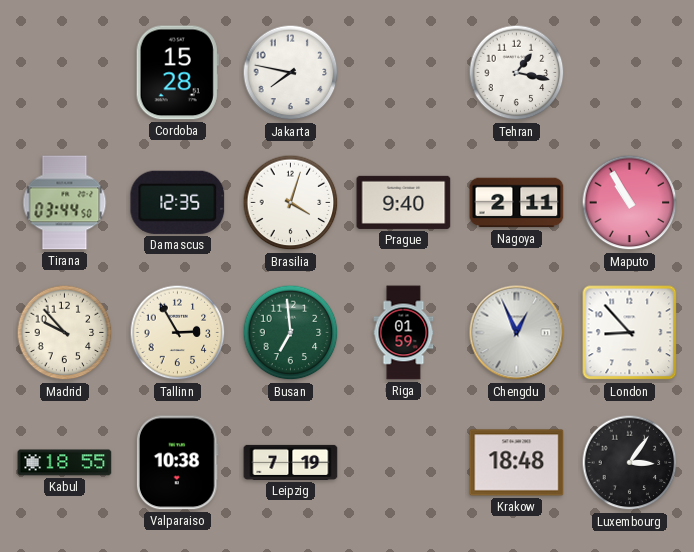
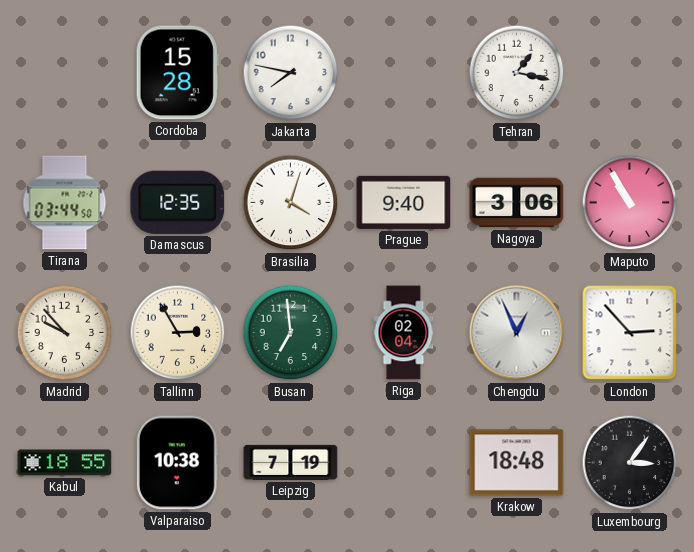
Nagoya: 2:11 -> 3:06 (517, 203)
Riga: 01:59 -> 02:04 (404, 333)
London: 8:53 -> 2:53 (630, 333)
